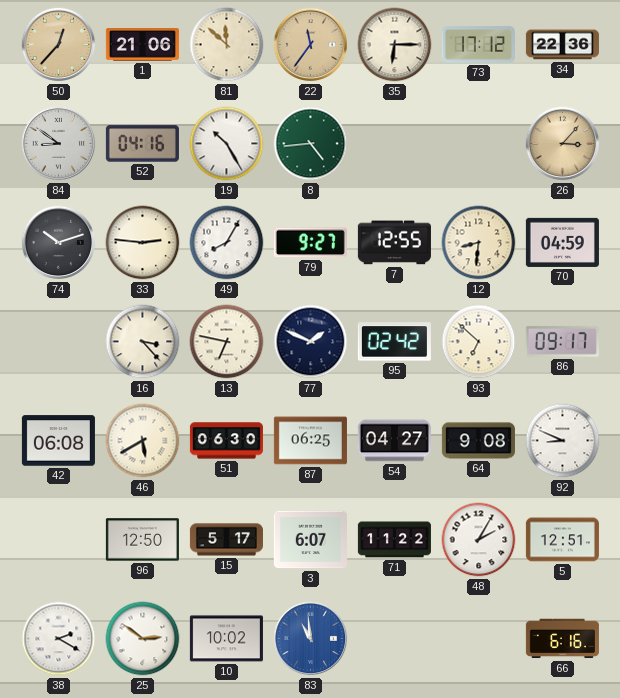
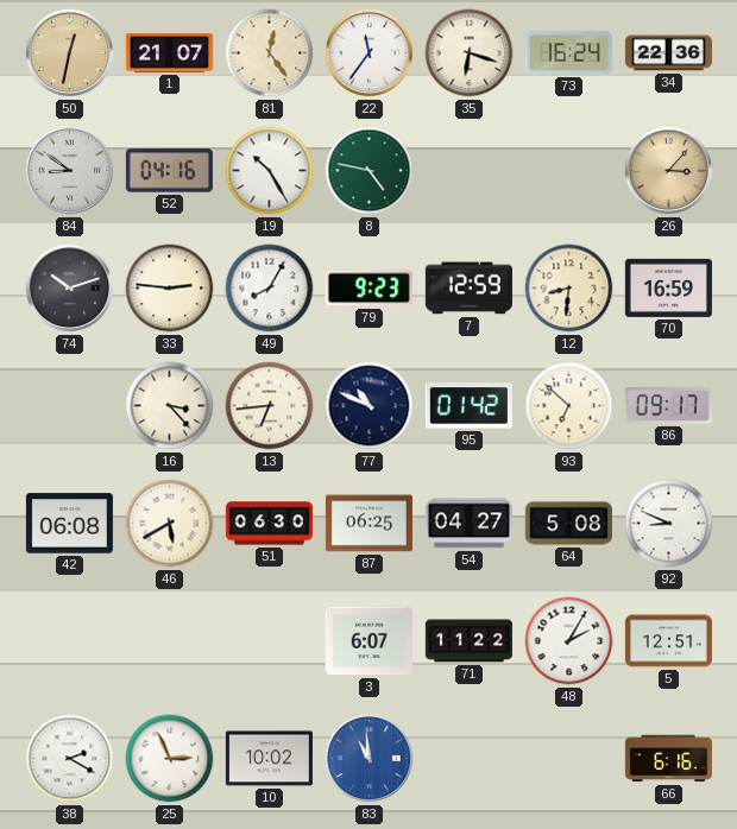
50: 12:37 -> 12:32 (70, 53)
1: 21:06 -> 21:07 (169, 53)
81: 11:52 -> 12:24 (270, 53)
22 dial: champagne -> white (370, 53)
35: 6:15 -> 6:18 (470, 53)
73: 17:12 -> 16:24 (568, 53)
8: 4:44 -> 4:47 (370, 171)
79: 9:27 -> 9:23 (368, 289)
7: 12:55 -> 12:59 (468, 289)
70: 04:59 -> 16:59 (668, 287)
13: 6:47 -> 6:44 (270, 406)
77: 1:49 -> 10:49 (370, 406)
95: 02:42 -> 01:42 (468, 406)
64: 9:08 -> 5:08 (568, 524)
96: 12:50 -> none (142, 540)
15: 5:17 -> none (226, 540)
25: 2:51 -> 2:56 (170, 759)
